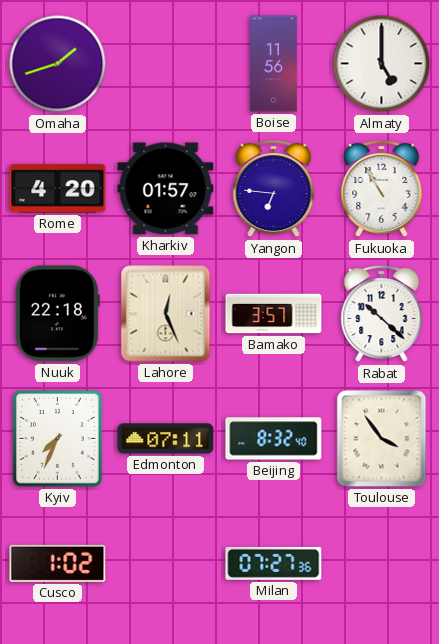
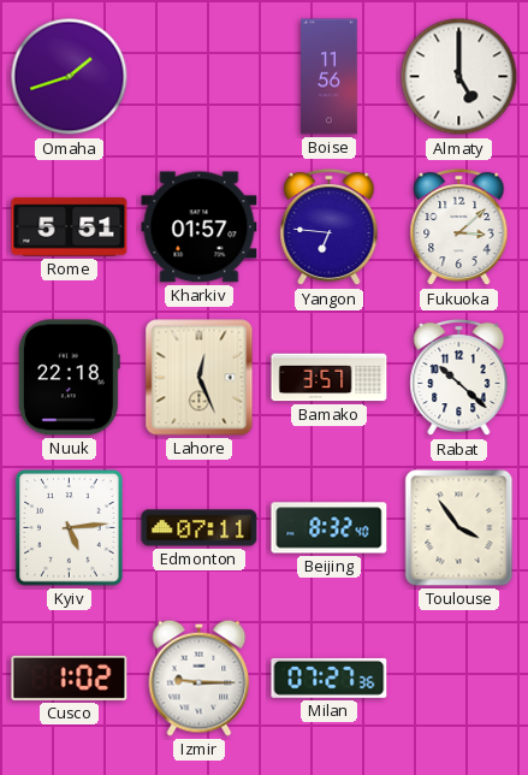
Rome: 4:20 -> 5:51 (70, 227)
Fukuoka: 10:55 -> 3:08 (459, 227)
Kyiv: 7:34 -> 5:14 (70, 528)
Izmir: none -> 9:15 (200, 678)
